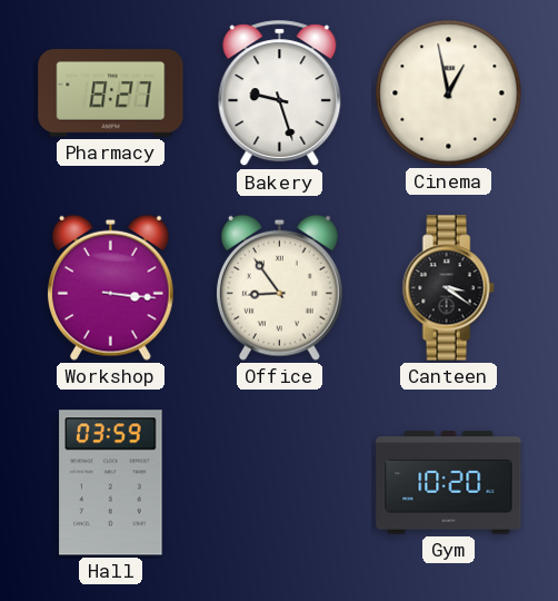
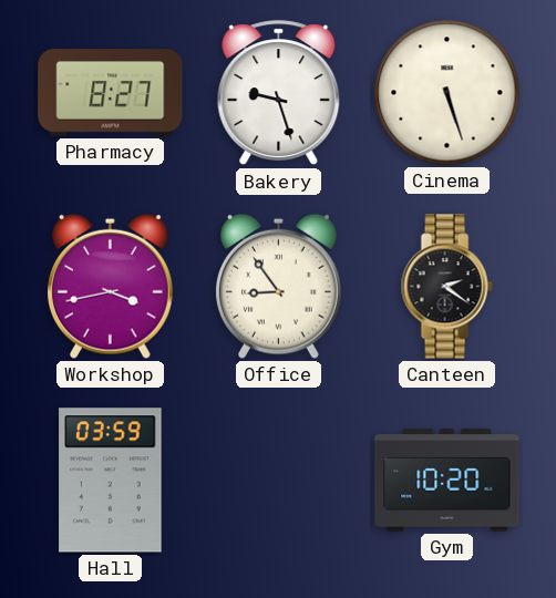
Cinema: 12:58 -> 5:27 (447, 93)
Workshop: 3:16 -> 3:43 (110, 286)
Canteen: 3:21 -> 2:21 (446, 287)
